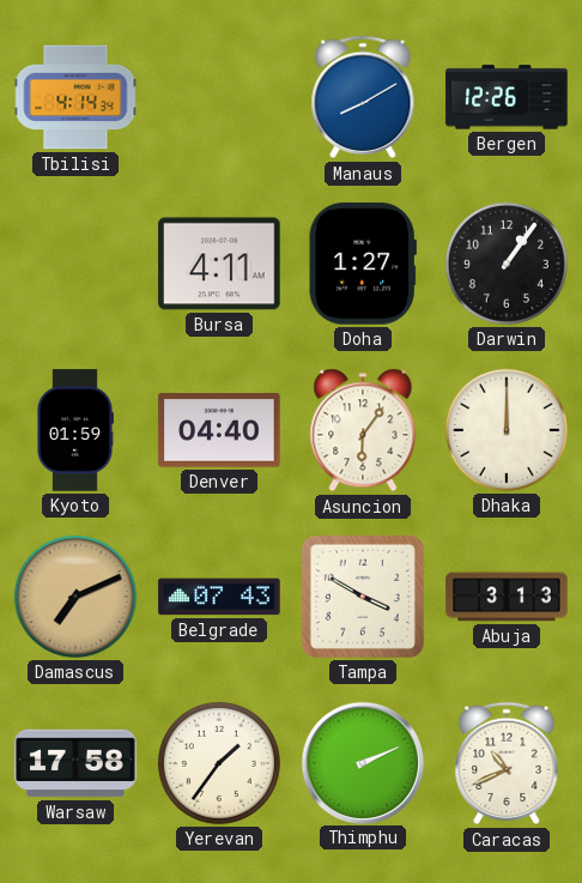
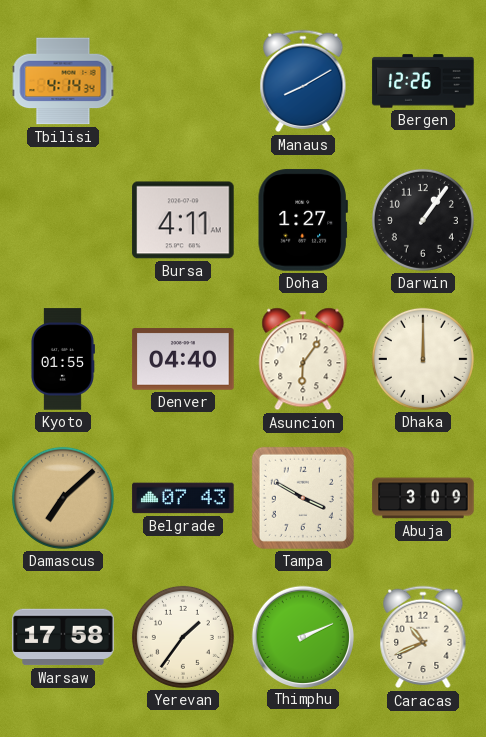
Kyoto: 01:59 -> 01:55 (62, 359)
Damascus: 7:11 -> 7:08 (63, 498)
Abuja: 3:13 -> 3:09 (423, 498)
